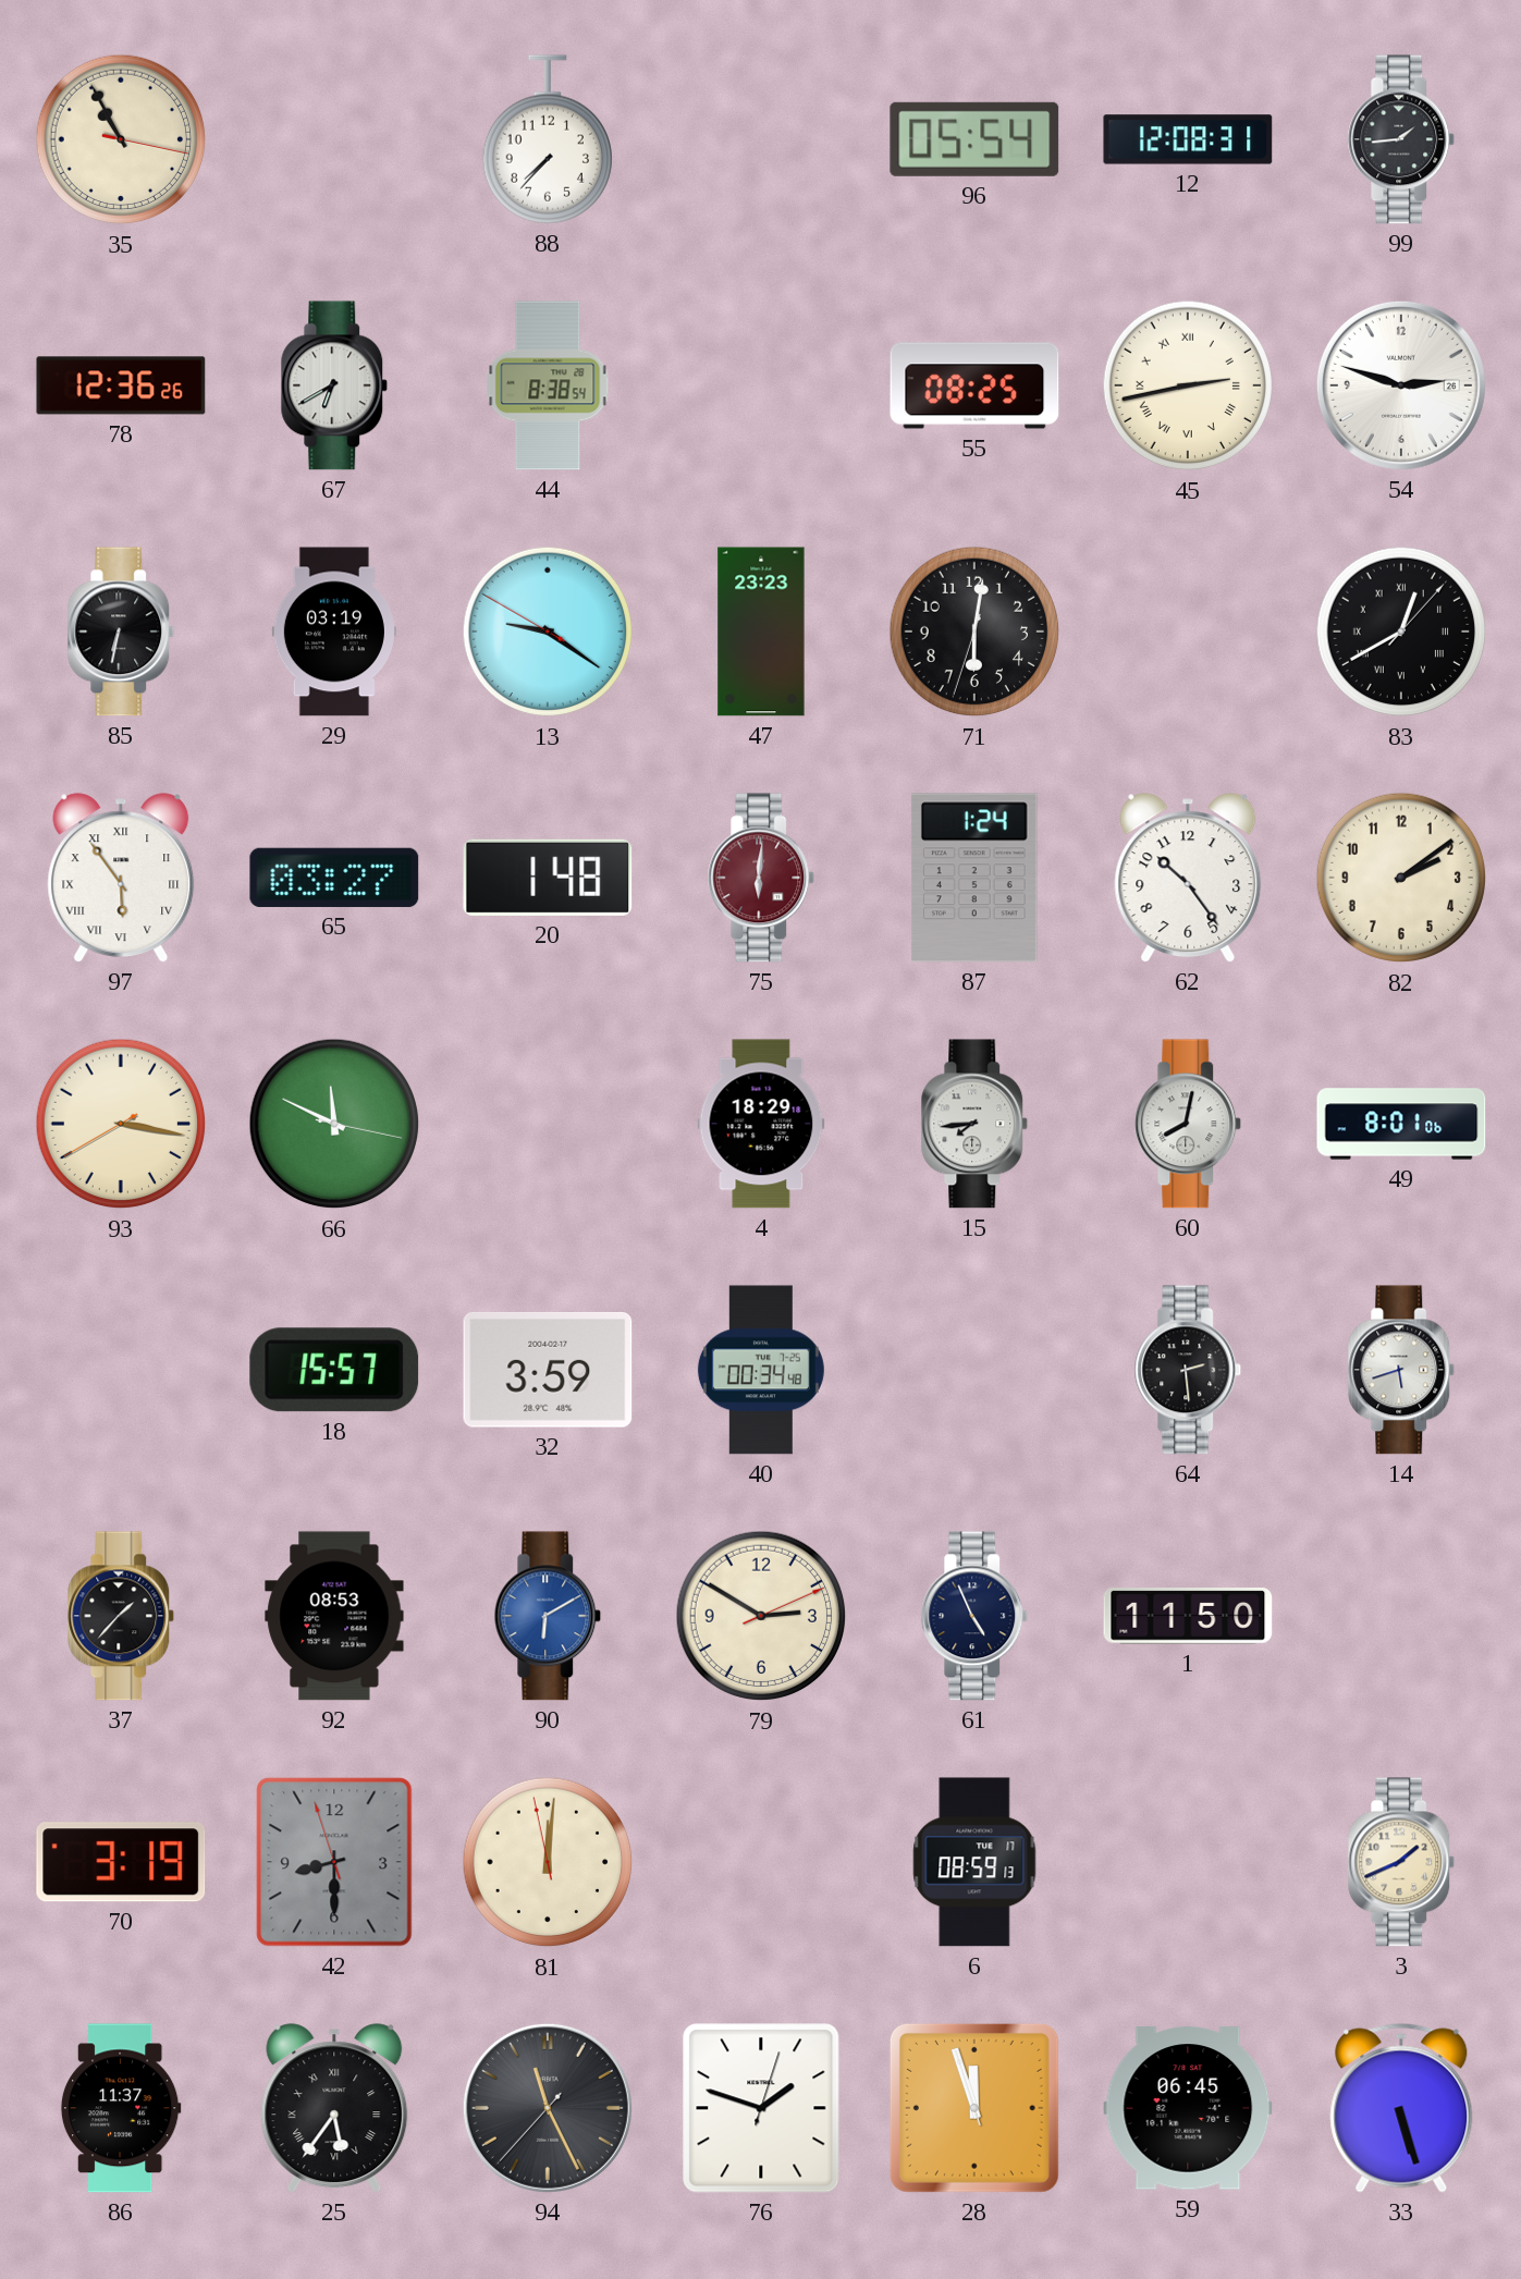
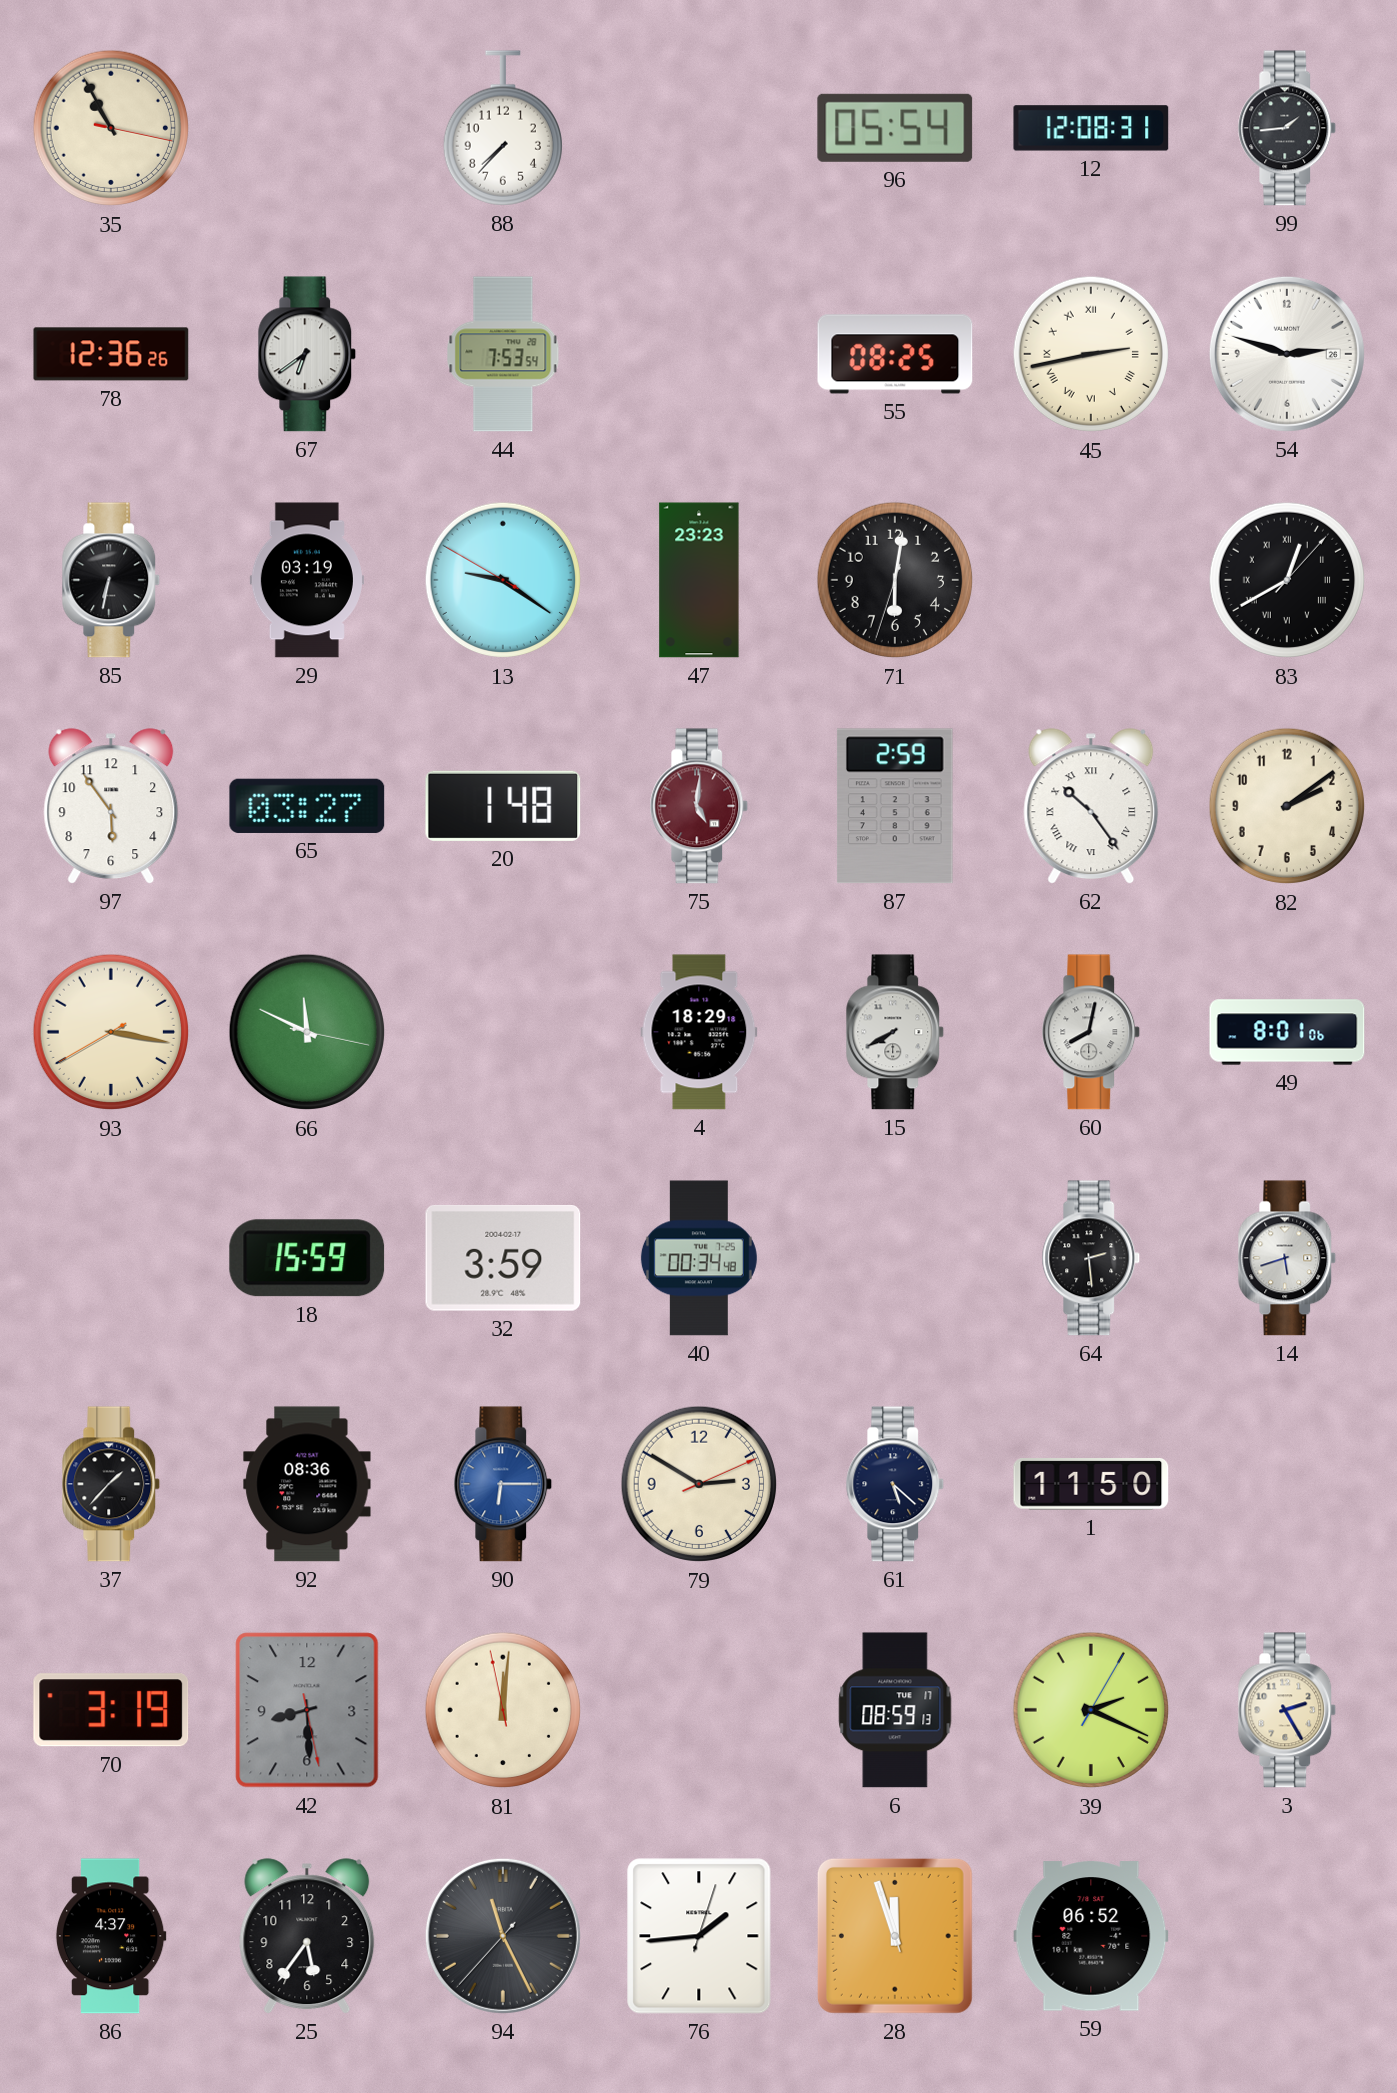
67: 6:40 -> 6:39 (307, 354)
44: 8:38 -> 7:53 (503, 354)
97 numerals: Roman -> Arabic (111, 806)
75: 6:01 -> 5:01 (699, 806)
87: 1:24 -> 2:59 (895, 806)
62 numerals: Arabic -> Roman (1091, 806)
15: 7:44 -> 7:40 (895, 1032)
18: 15:57 -> 15:59 (307, 1258)
92: 08:53 -> 08:36 (307, 1484)
90: 6:10 -> 6:15 (503, 1484)
61: 4:56 -> 5:22 (895, 1484)
42: 8:29:57 -> 8:29:28 (307, 1710)
39: none -> 2:19 (1091, 1710)
3: 1:41 -> 2:25 (1287, 1710)
86: 11:37 -> 4:37 (111, 1936)
25 numerals: Roman -> Arabic (307, 1936)
76: 1:48 -> 1:44 (699, 1936)
59: 06:45 -> 06:52 (1091, 1936)
33: 5:27 -> none (1401, 2108)
